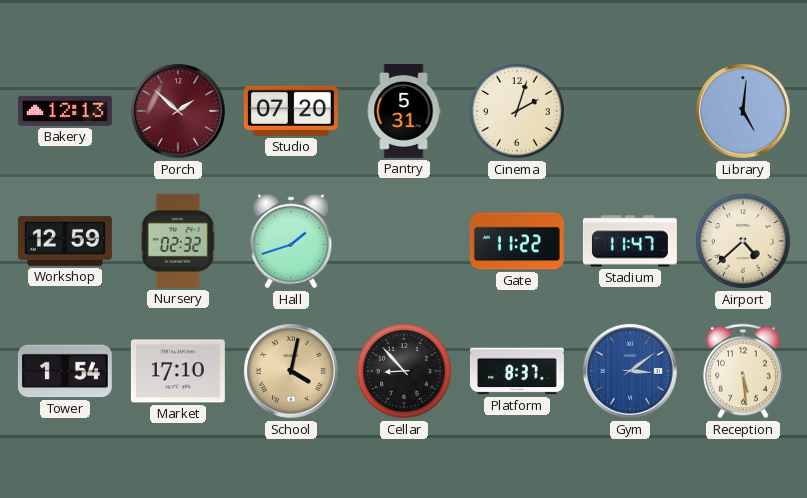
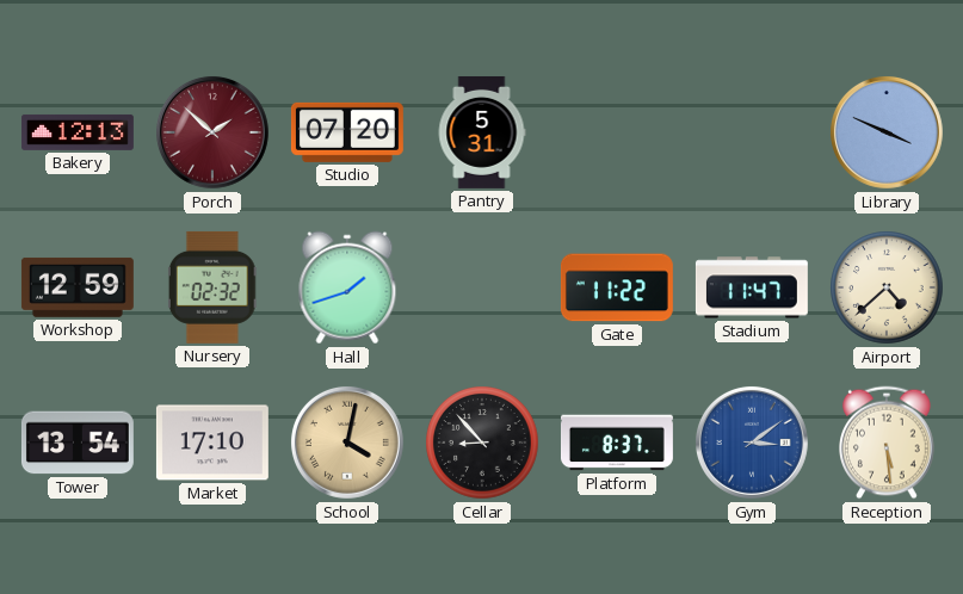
Cinema: 2:03 -> none (517, 111)
Library: 5:01 -> 3:49 (887, 132)
Tower: 1:54 -> 13:54 (78, 443)
